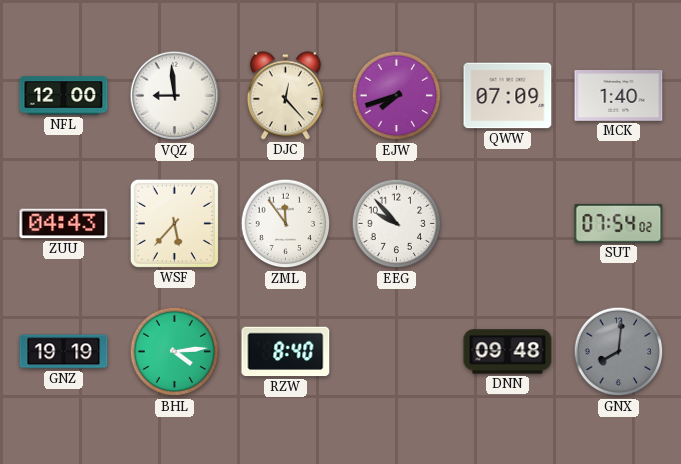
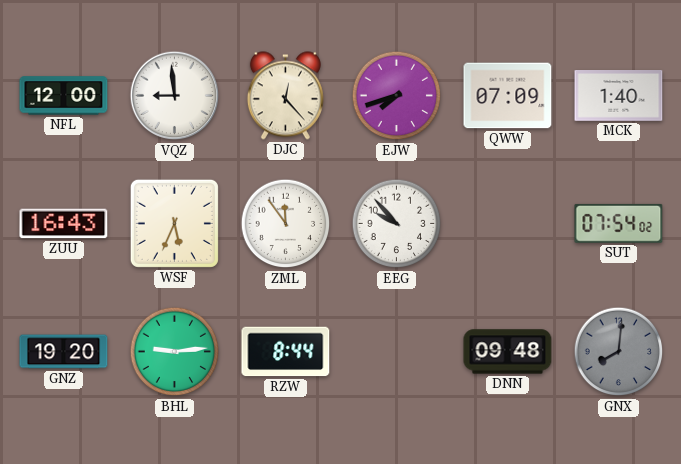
ZUU: 04:43 -> 16:43 (64, 224)
WSF: 5:37 -> 5:34 (174, 223)
GNZ: 19:19 -> 19:20 (64, 352)
BHL: 4:14 -> 9:14 (175, 352)
RZW: 8:40 -> 8:44 (286, 352)
